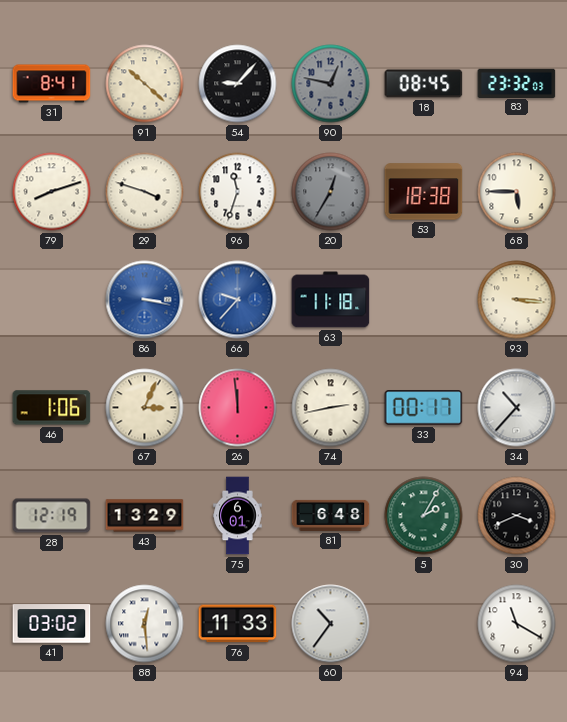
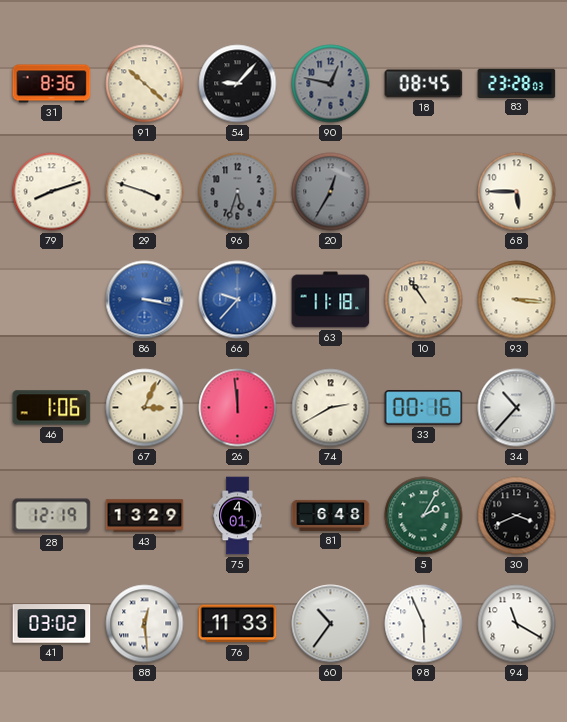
31: 8:41 -> 8:36 (52, 84)
83: 23:32 -> 23:28 (517, 83)
96: 11:33 -> 5:33 (238, 192)
96 dial: white -> grey (238, 192)
53: 18:38 -> none (424, 192)
10: none -> 10:54 (424, 300)
74: 2:43 -> 2:40 (331, 408)
33: 00:17 -> 00:16 (424, 408)
75: 6:01 -> 4:01 (238, 516)
98: none -> 5:56 (424, 624)
